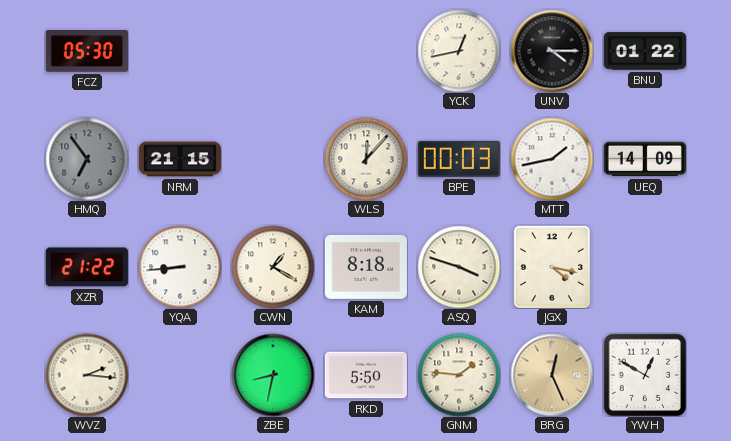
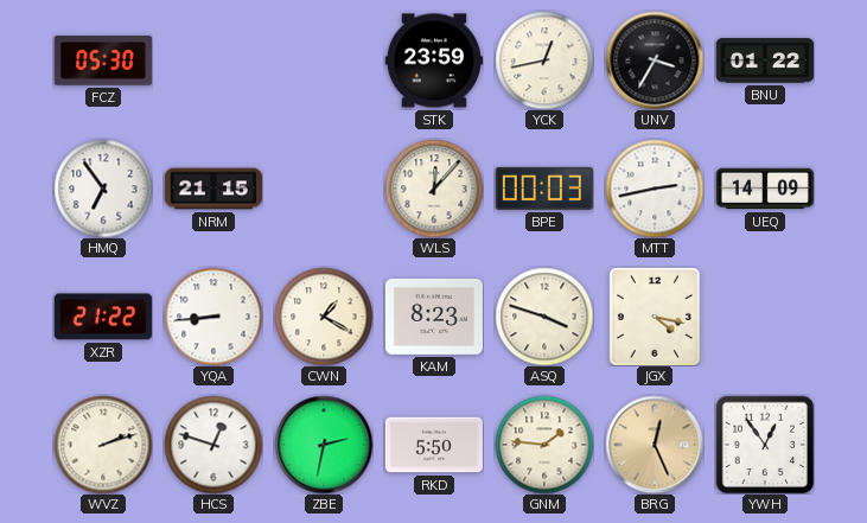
STK: none -> 23:59 (434, 60)
UNV: 4:15 -> 3:35 (655, 60)
HMQ dial: grey -> white (103, 189)
MTT: 1:43 -> 2:43 (655, 189)
KAM: 8:18 -> 8:23 (434, 317)
WVZ: 2:16 -> 2:12 (103, 445)
HCS: none -> 12:48 (213, 445)
ZBE: 8:32 -> 2:32 (324, 445)
YWH: 12:50 -> 12:54 (765, 445)
